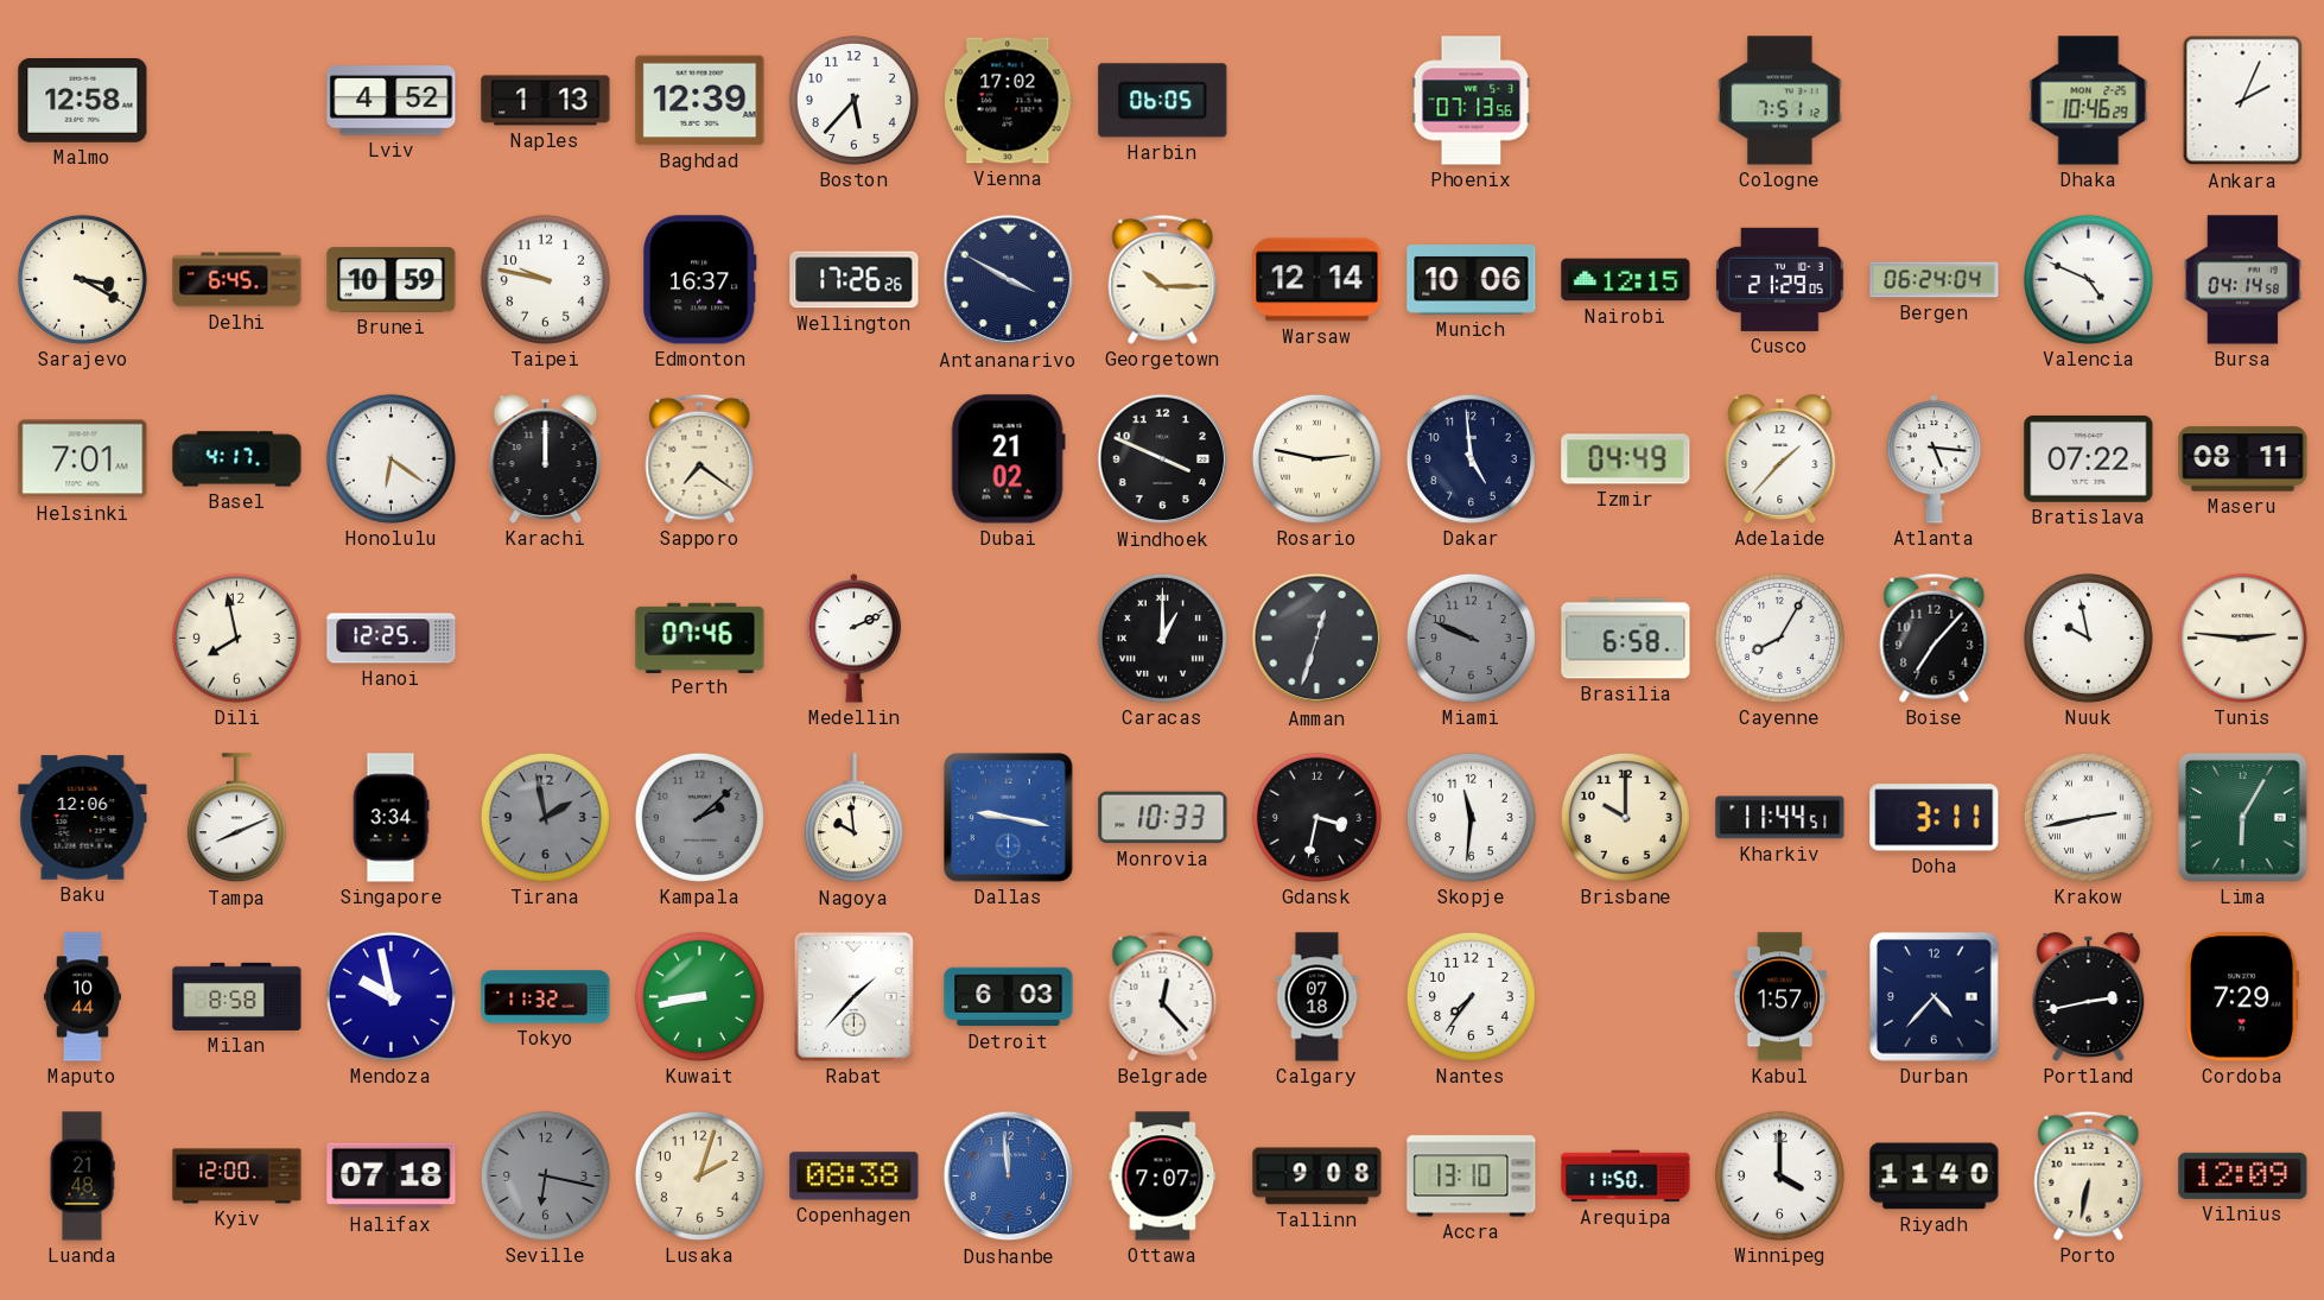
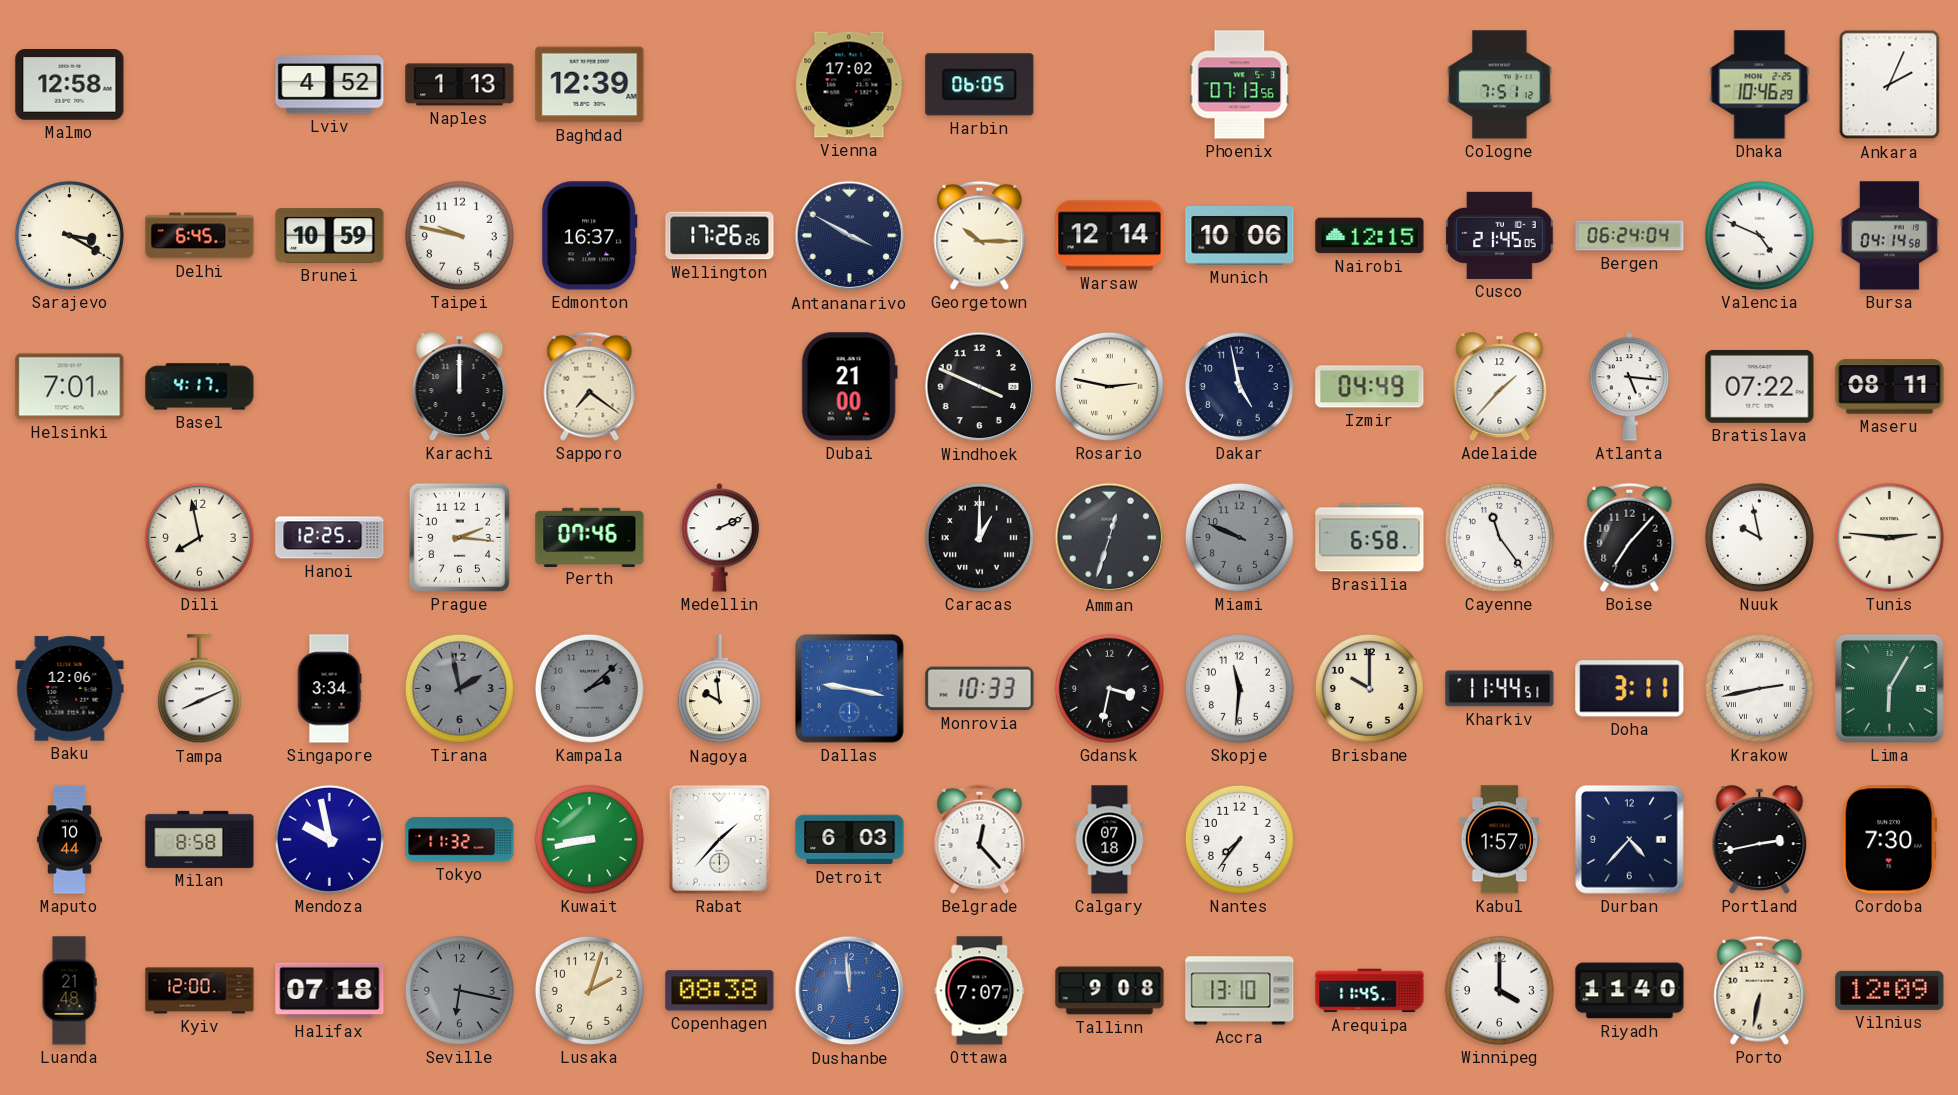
Boston: 5:37 -> none (853, 100)
Cusco: 21:29 -> 21:45 (1500, 235)
Honolulu: 6:21 -> none (390, 458)
Dubai: 21:02 -> 21:00 (849, 387)
Dakar: 4:59 -> 4:58 (1239, 386)
Prague: none -> 2:16 (459, 537)
Cayenne: 8:05 -> 11:24 (1499, 537)
Cordoba: 7:29 -> 7:30 (1890, 840)
Arequipa: 11:50 -> 11:45 (1370, 991)
